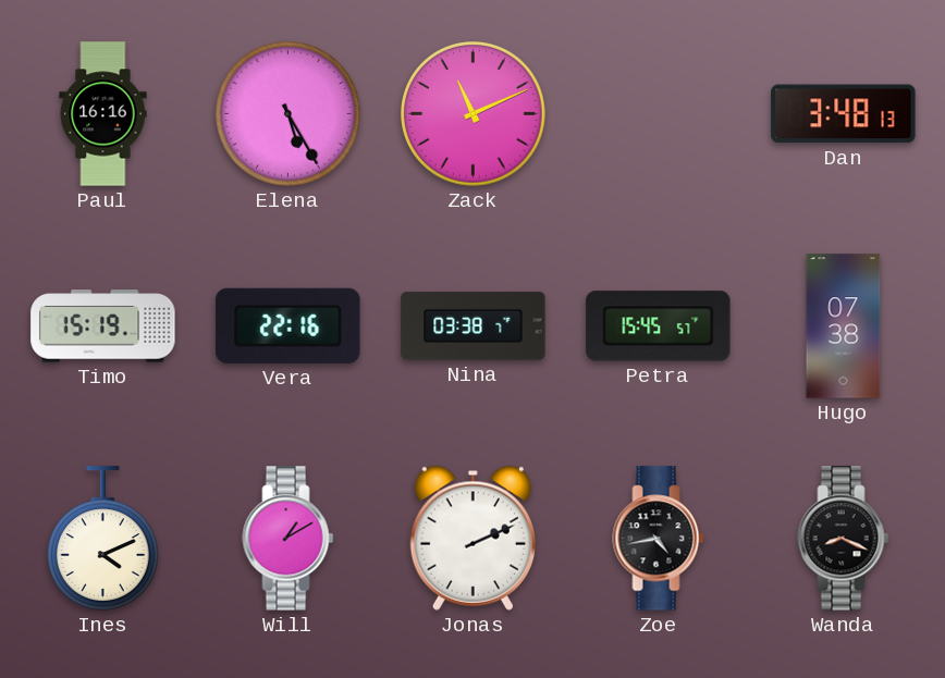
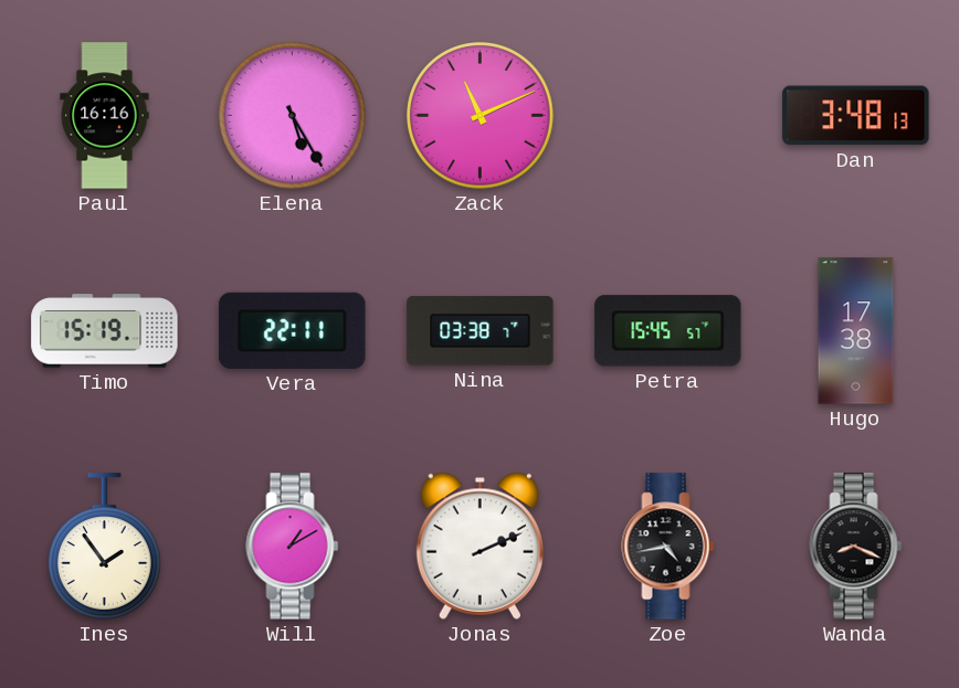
Vera: 22:16 -> 22:11 (293, 330)
Hugo: 07:38 -> 17:38 (856, 331)
Ines: 4:11 -> 1:54 (104, 547)
